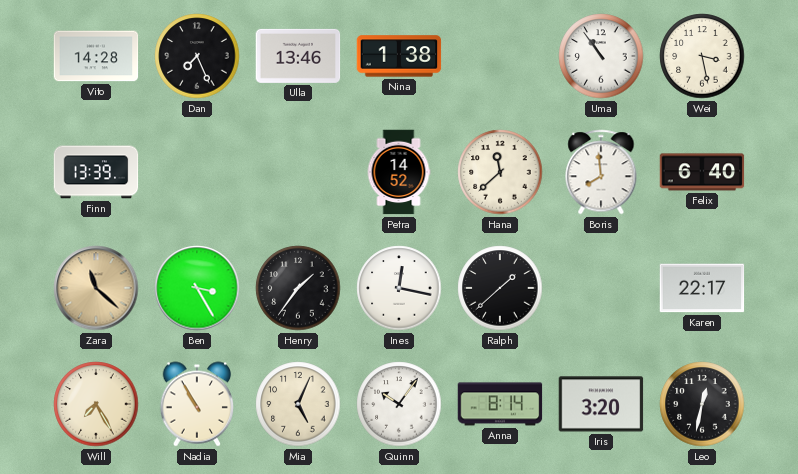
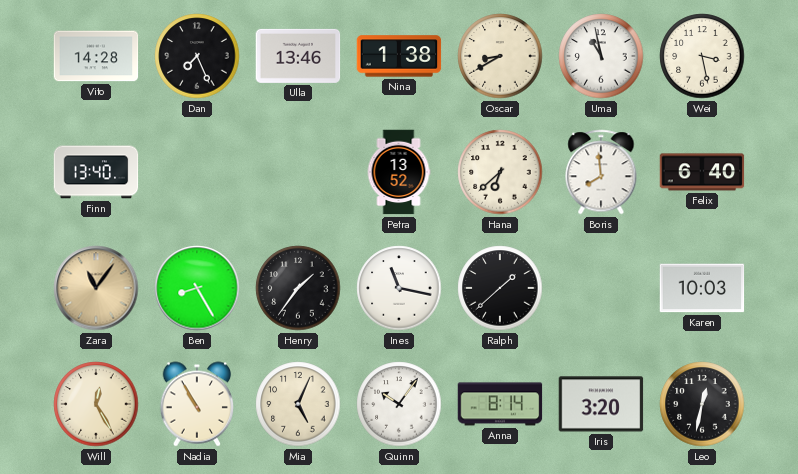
Oscar: none -> 8:40 (500, 56)
Uma: 10:54 -> 10:58 (601, 56)
Finn: 13:39 -> 13:40 (96, 172)
Petra: 14:52 -> 13:52 (399, 172)
Hana: 11:38 -> 6:38 (500, 172)
Zara: 11:22 -> 11:06 (96, 288)
Ben: 3:25 -> 8:25 (197, 288)
Ines: 12:17 -> 11:17 (399, 288)
Karen: 22:17 -> 10:03 (702, 288)
Will: 7:25 -> 12:25 (96, 404)
